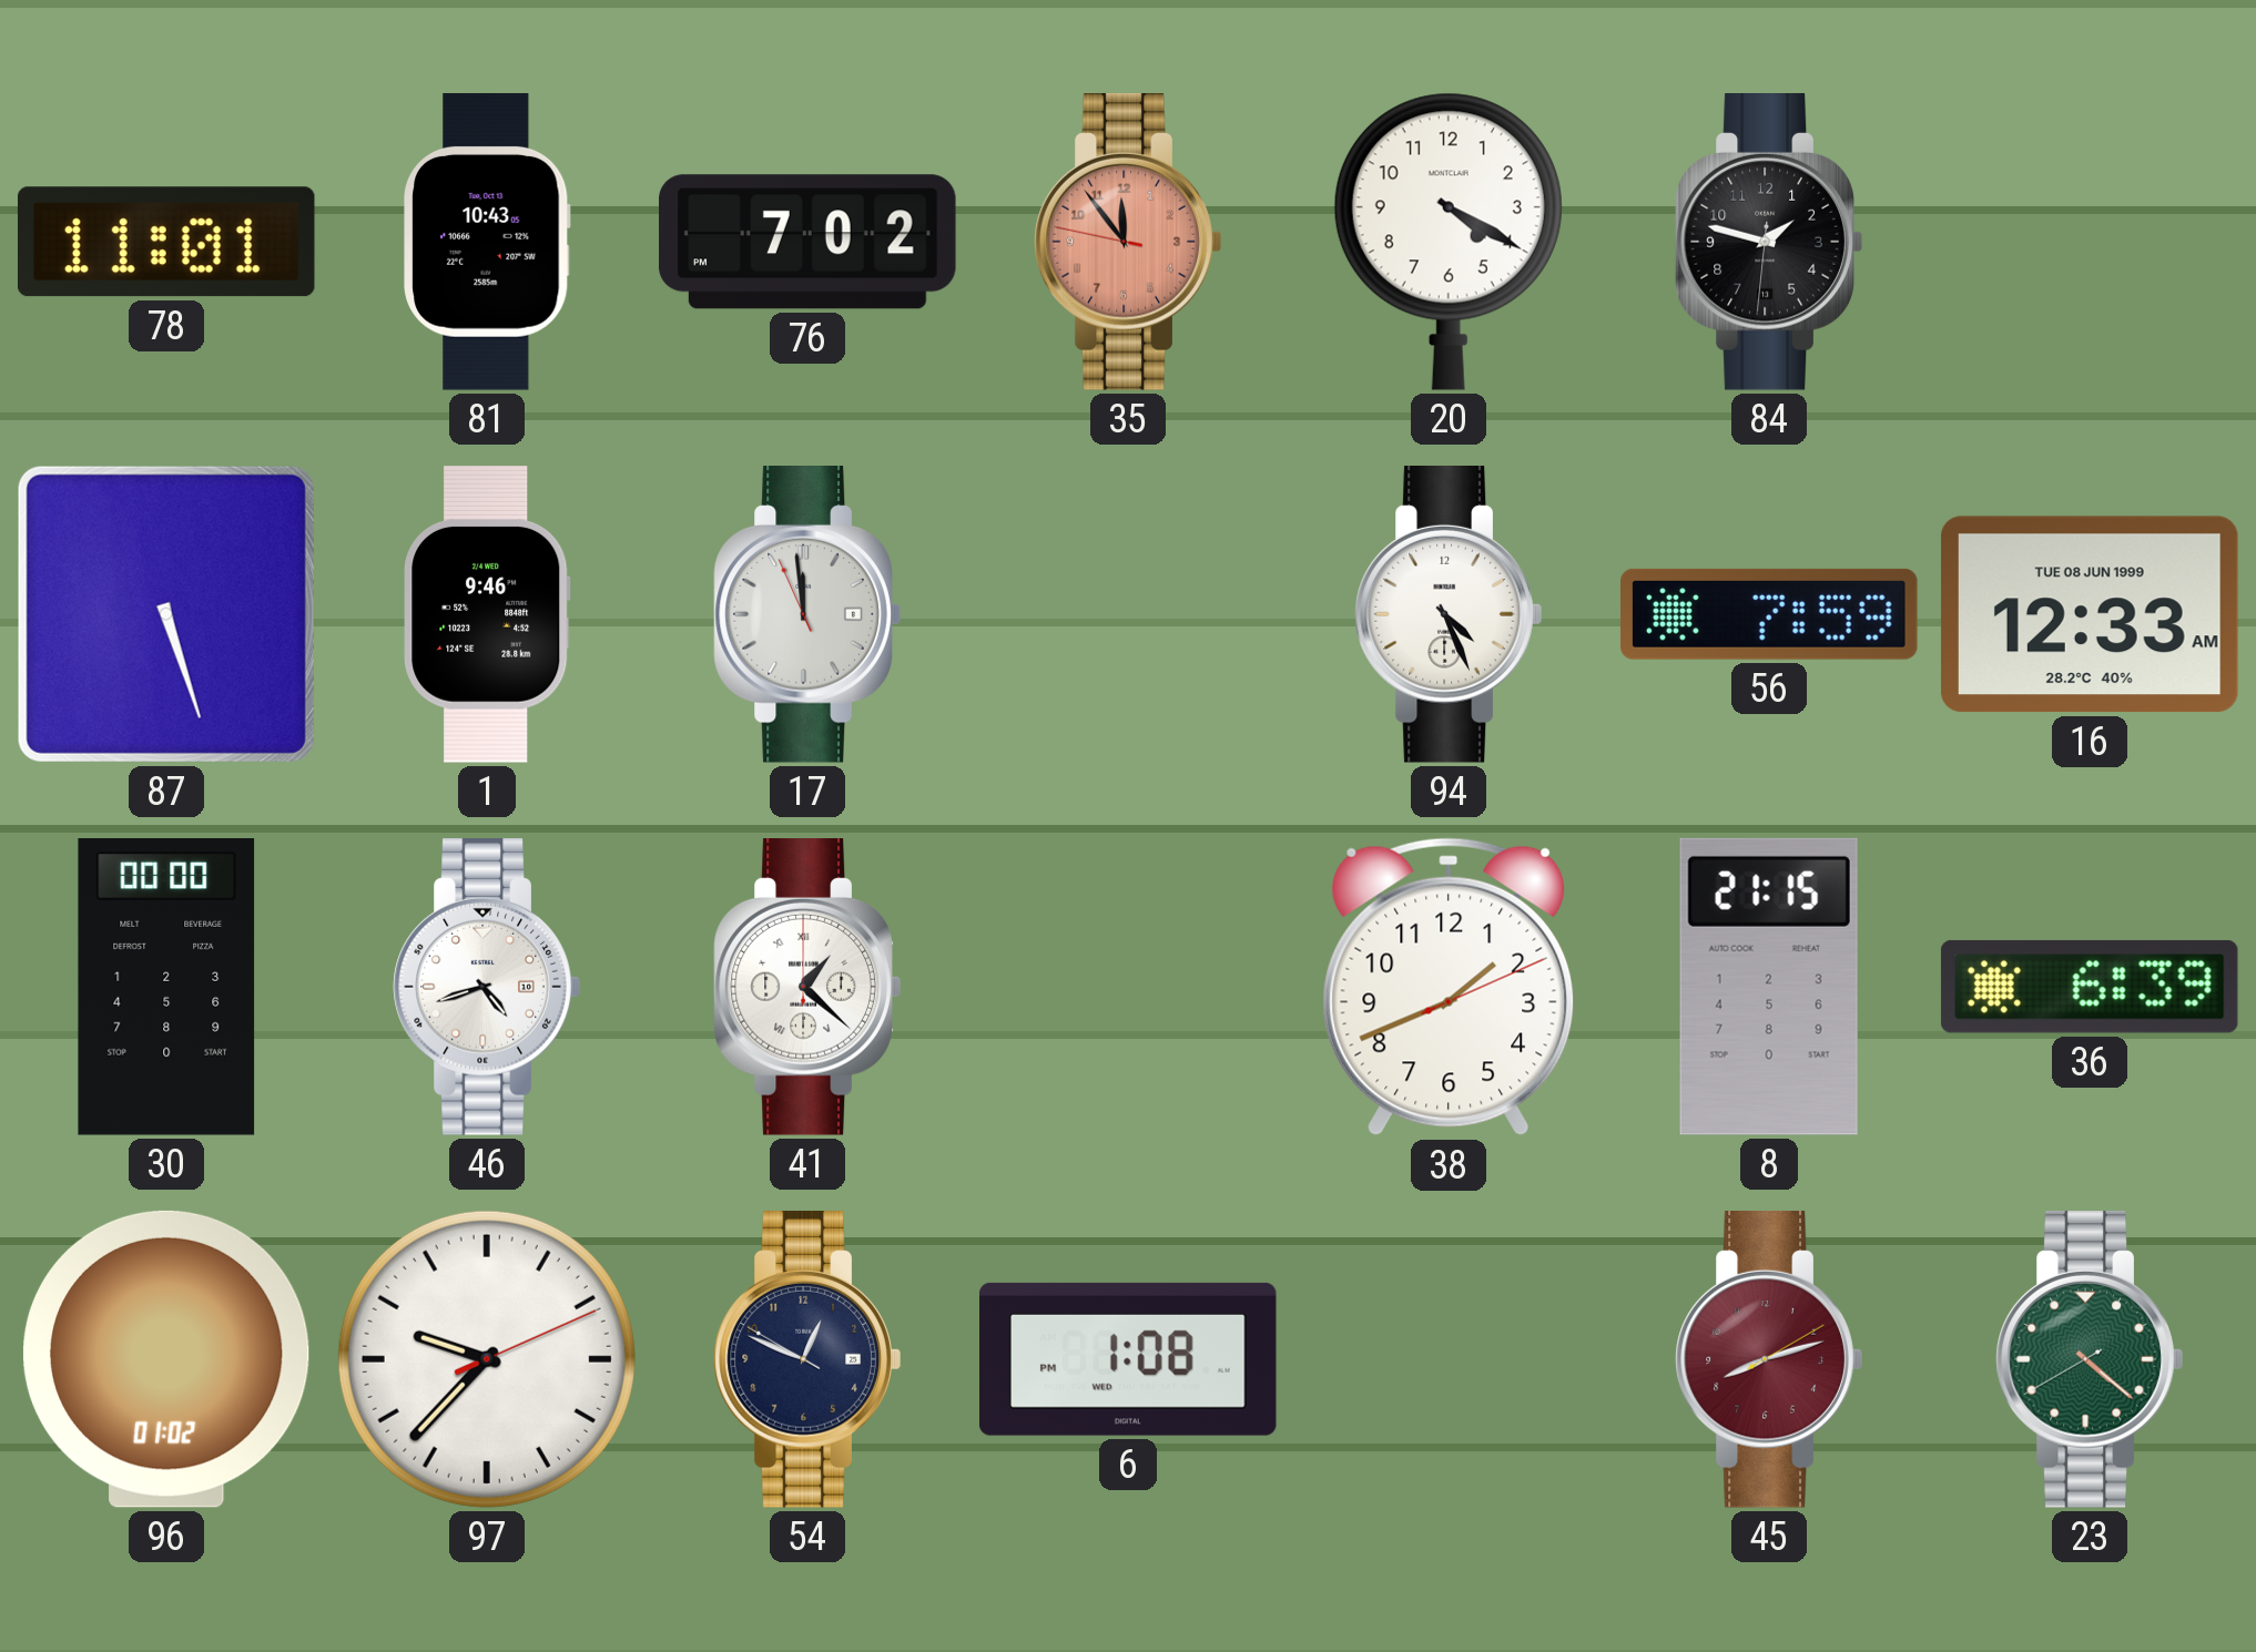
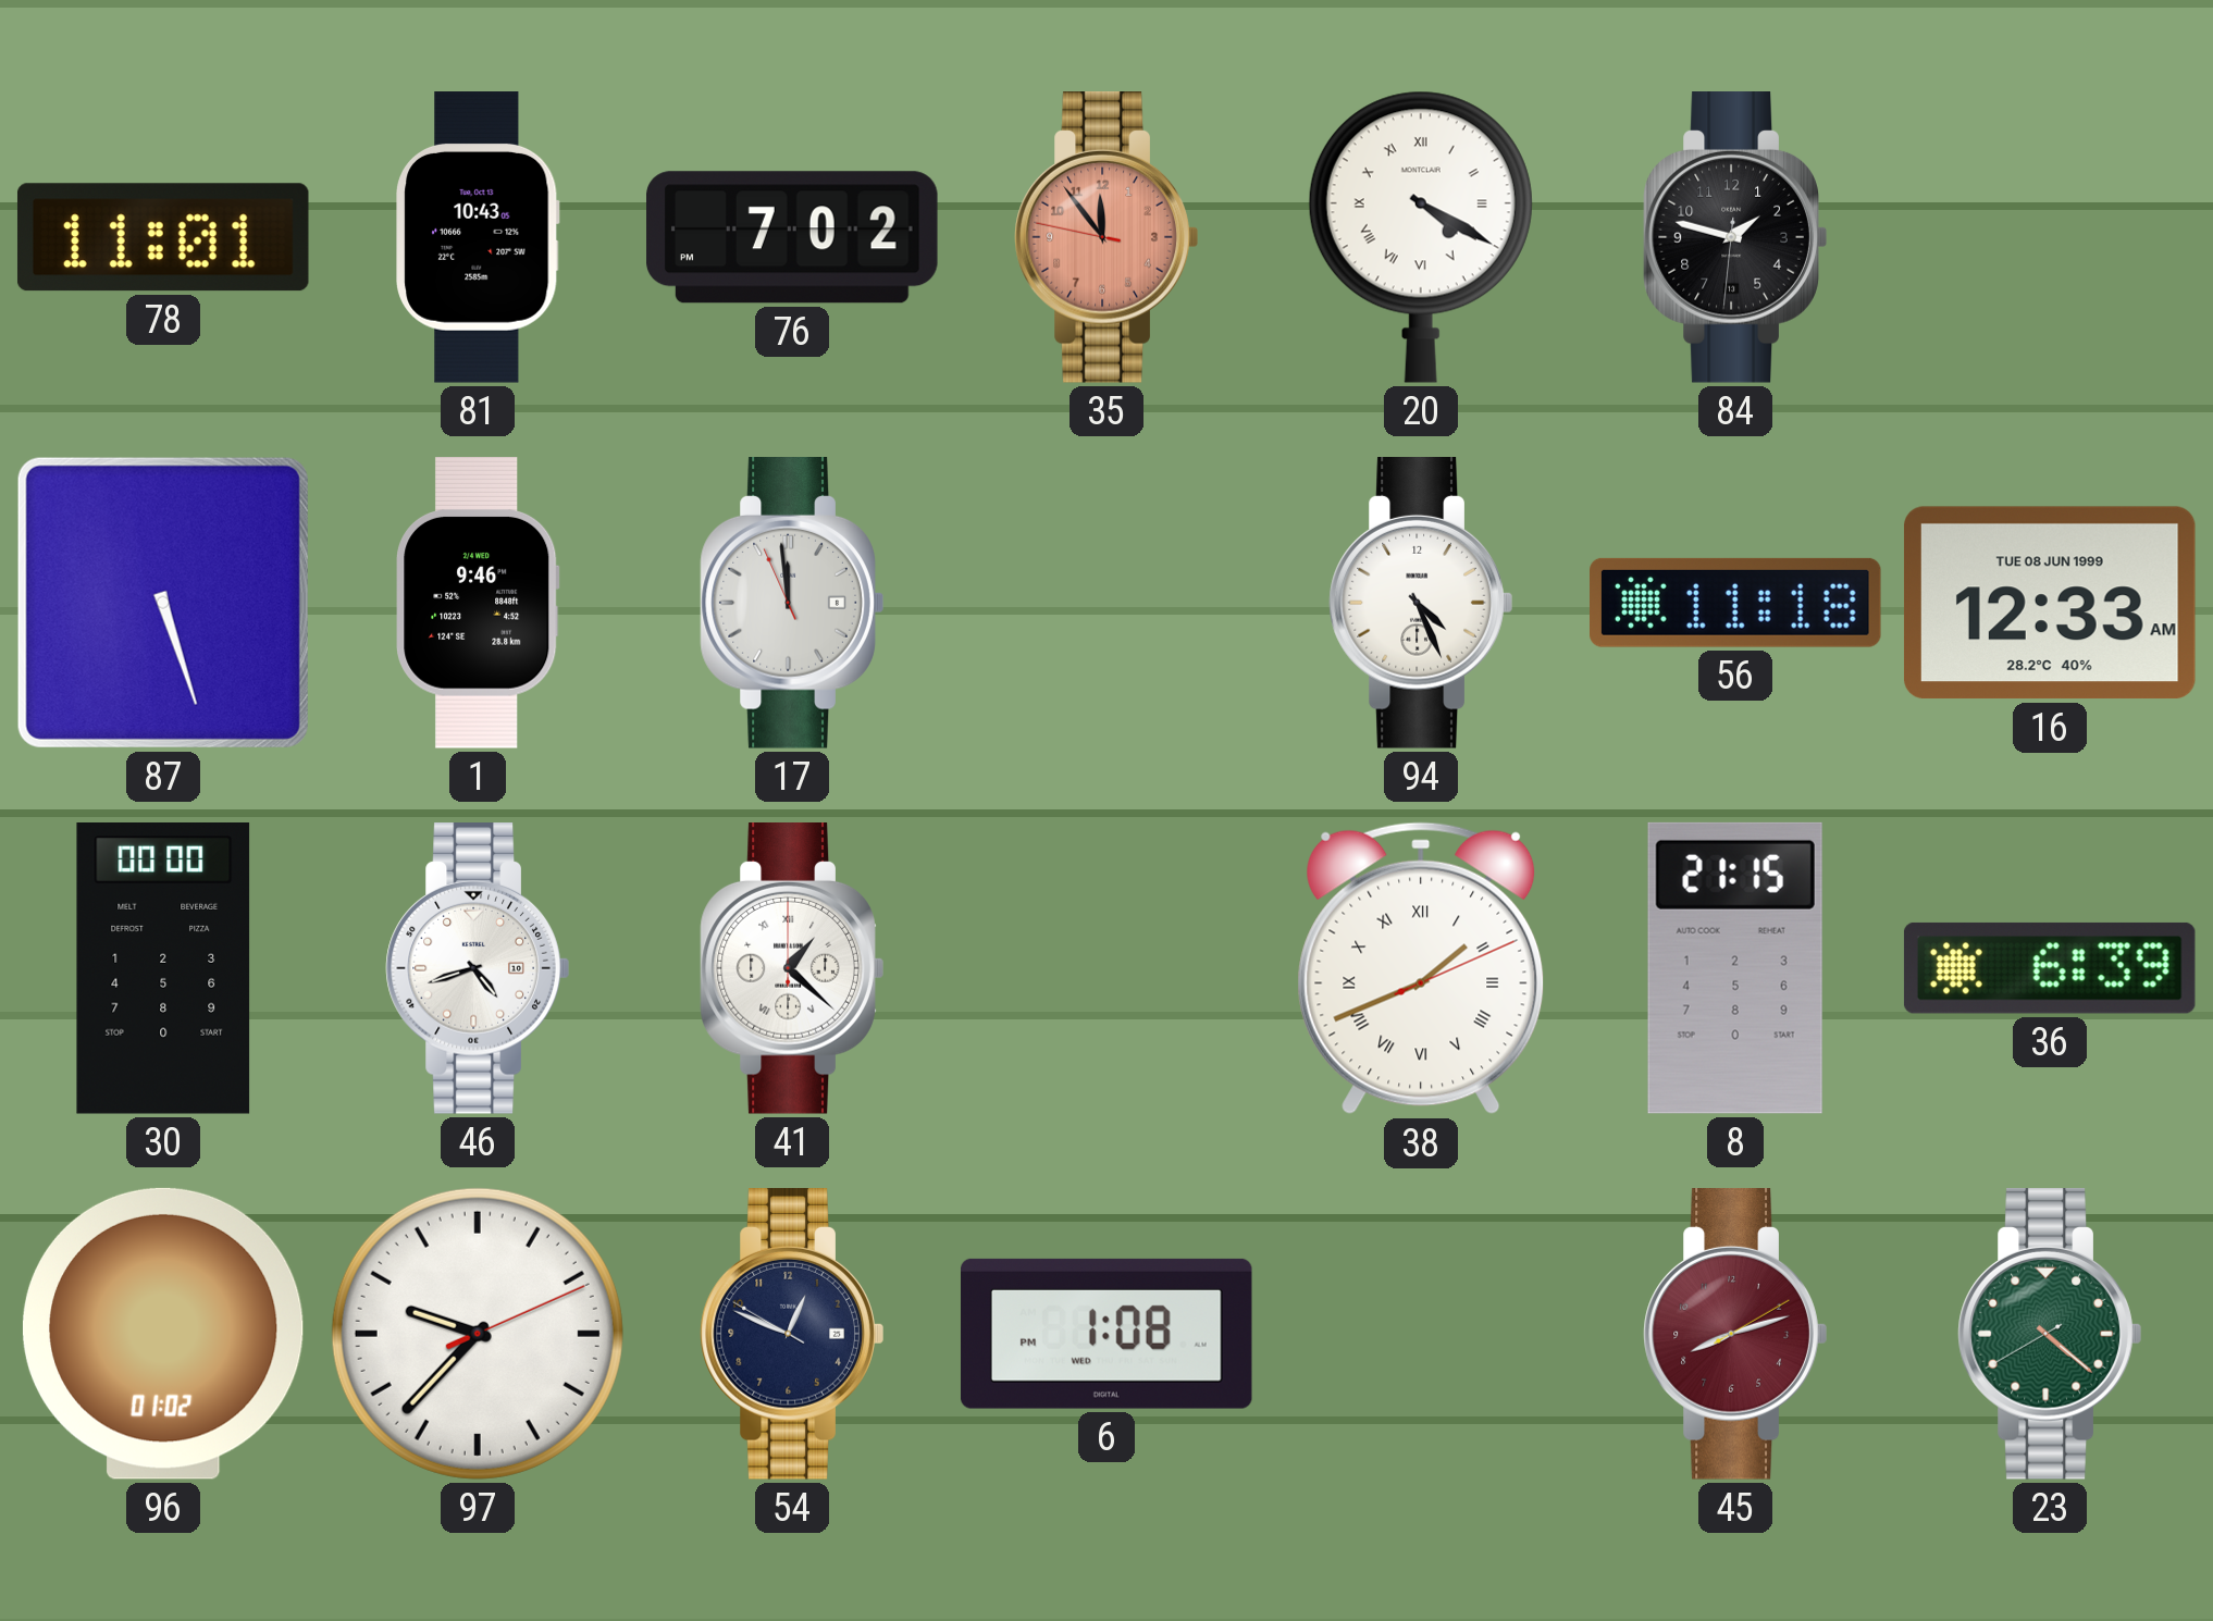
20 numerals: Arabic -> Roman (1421, 237)
56: 7:59 -> 11:18 (1736, 603)
38 numerals: Arabic -> Roman (1421, 968)
